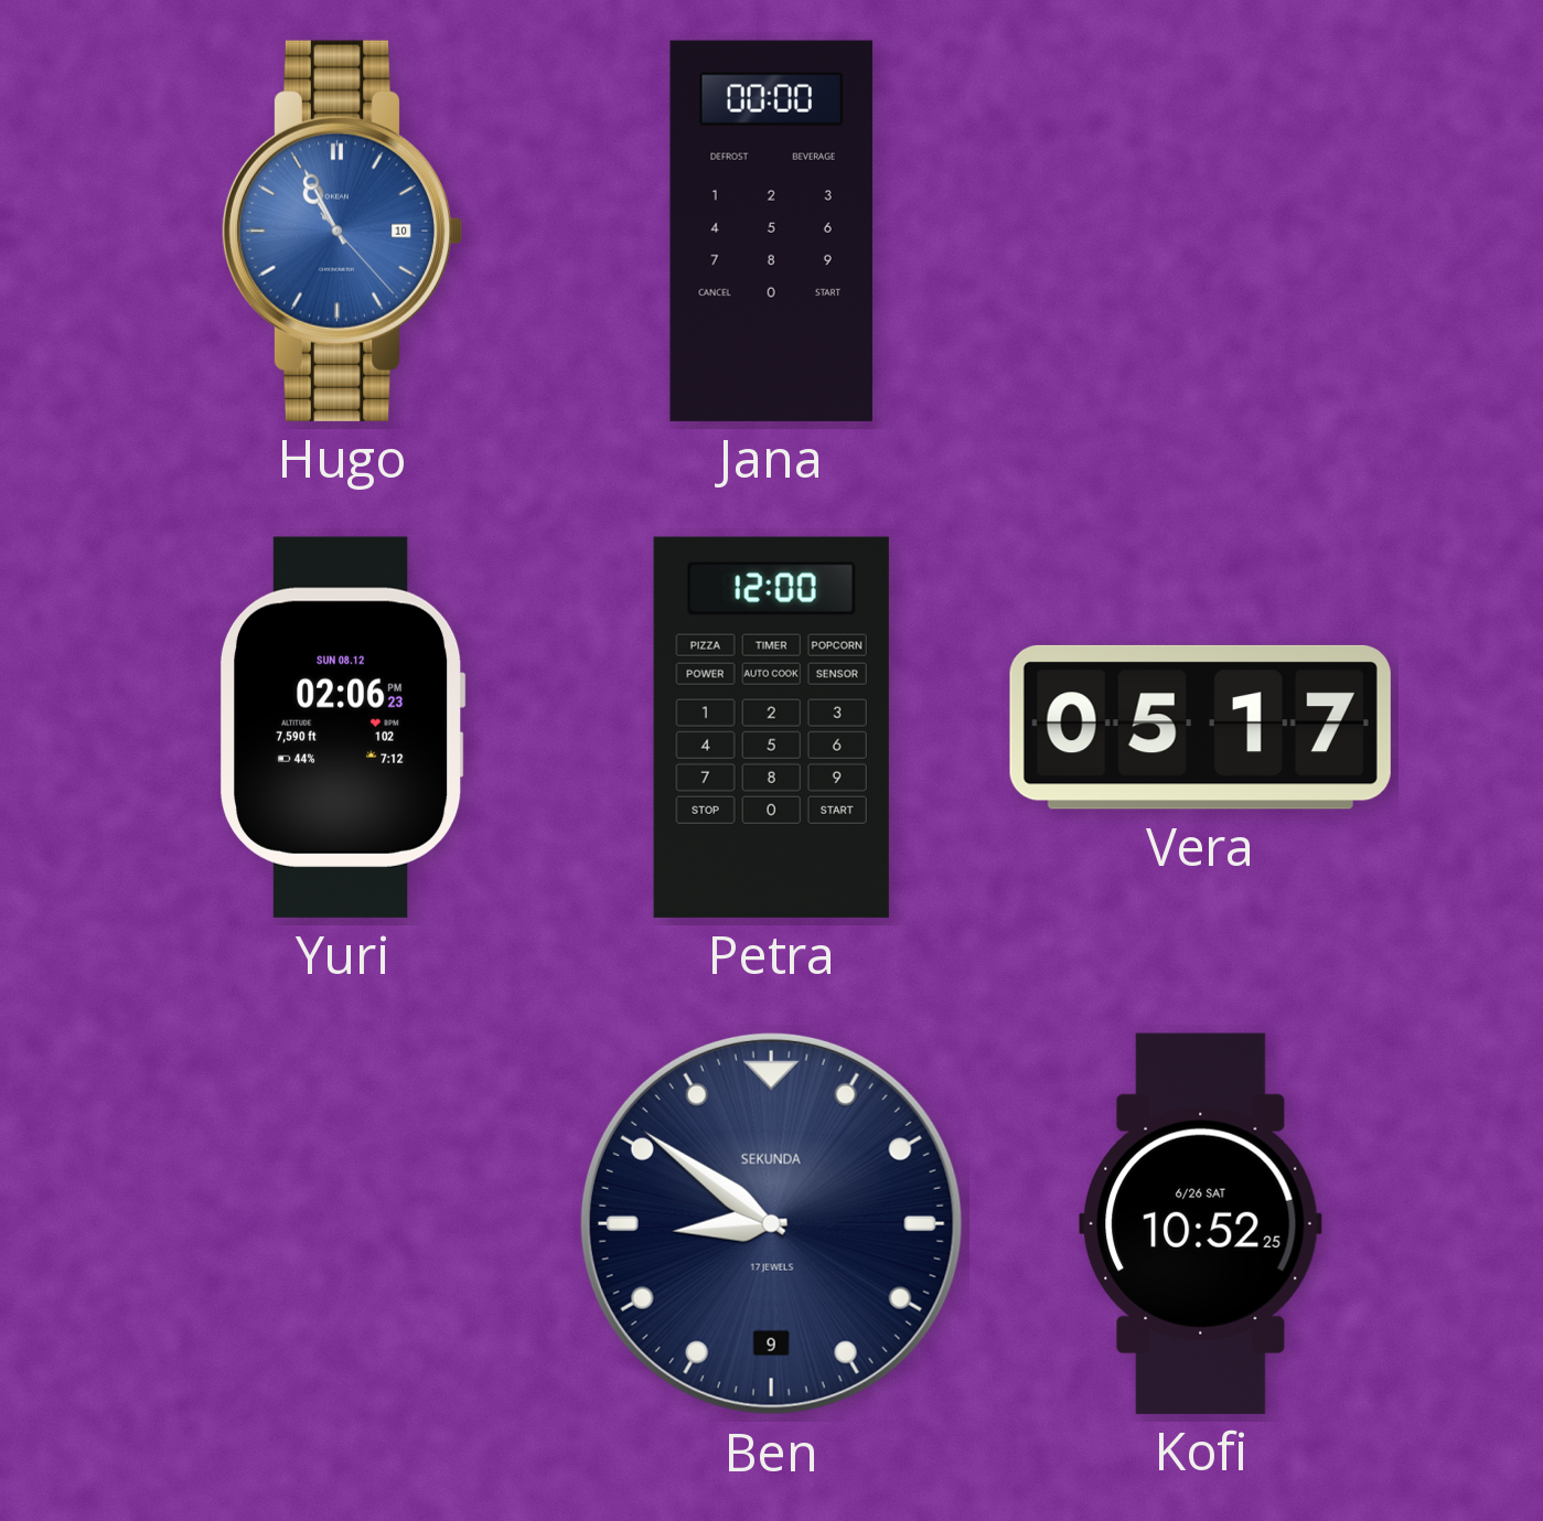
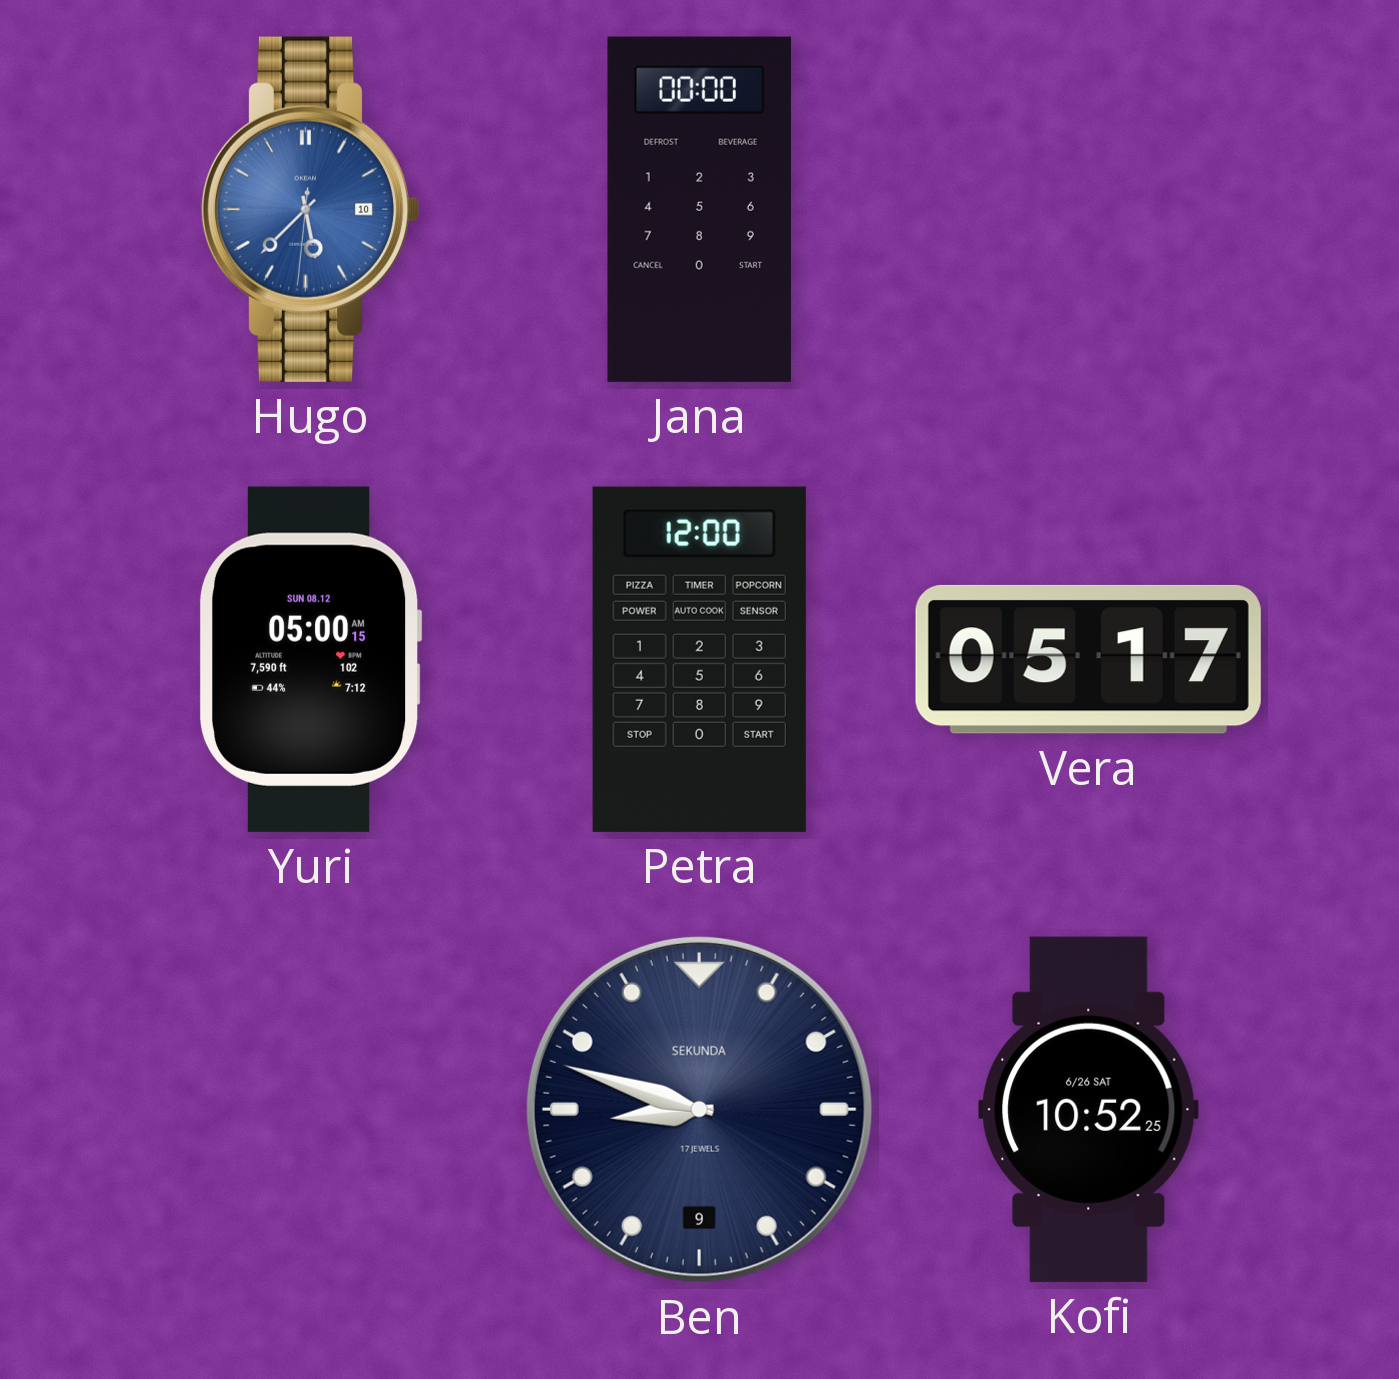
Hugo: 10:55 -> 5:37 (310, 209)
Yuri: 02:06 -> 05:00 (310, 659)
Ben: 8:51 -> 8:48 (699, 1109)
